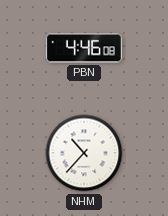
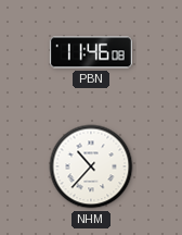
PBN: 4:46 -> 11:46 (91, 52)
